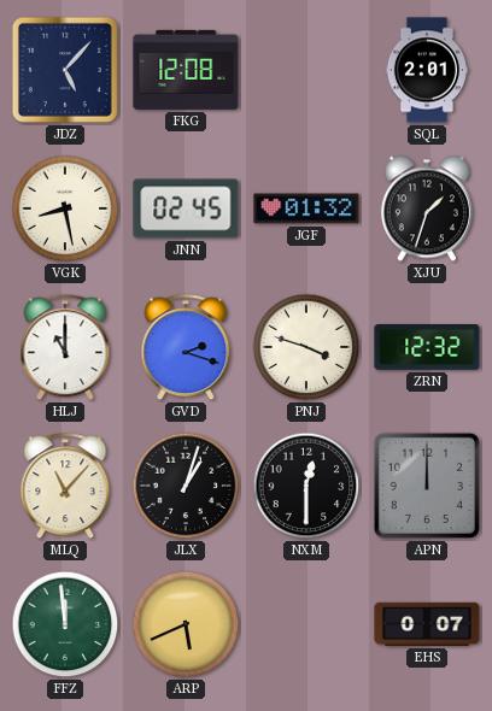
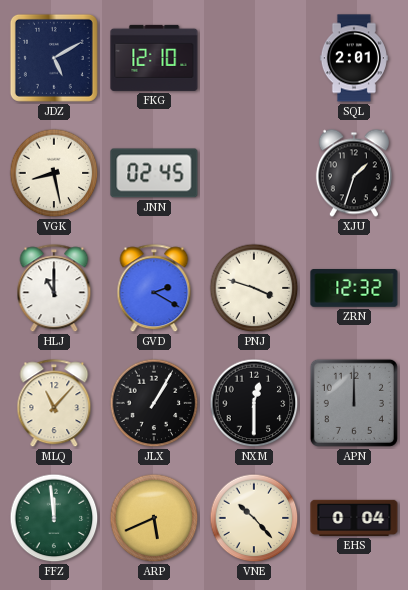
JDZ: 5:07 -> 5:10 (54, 58)
FKG: 12:08 -> 12:10 (154, 58)
JGF: 01:32 -> none (306, 208)
GVD: 2:18 -> 2:20 (154, 289)
JLX: 1:03 -> 1:05 (154, 403)
VNE: none -> 10:23 (254, 518)
EHS: 0:07 -> 0:04 (354, 518)
